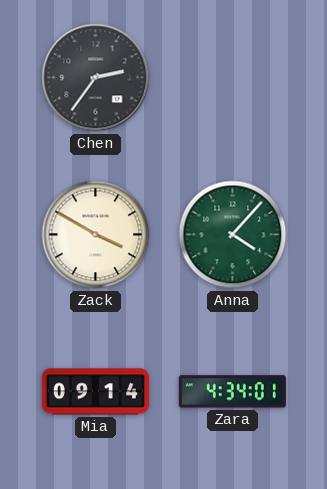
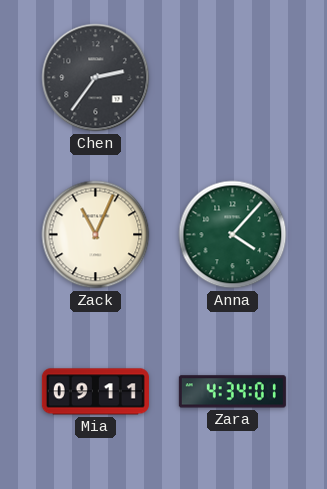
Zack: 3:50 -> 11:04 (96, 235)
Mia: 09:14 -> 09:11 (95, 392)
